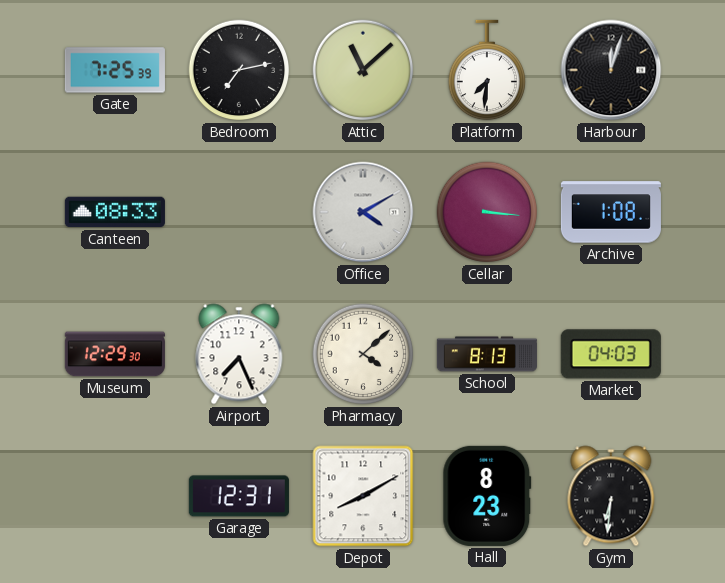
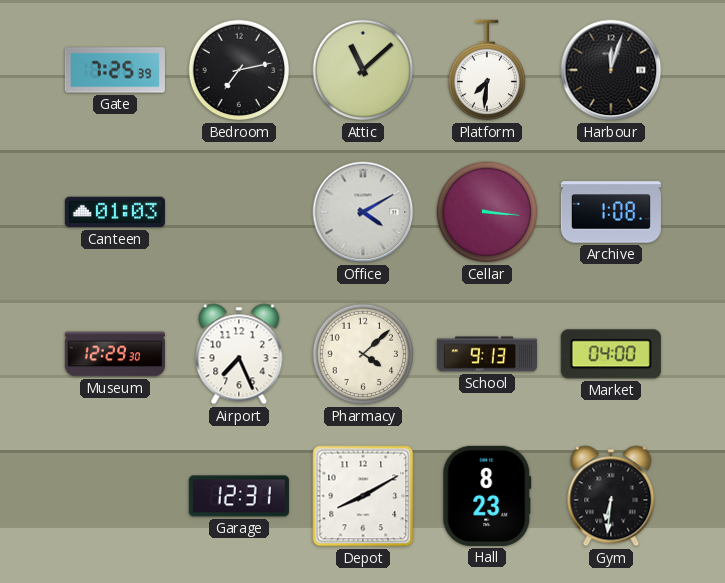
Canteen: 08:33 -> 01:03 (115, 212)
School: 8:13 -> 9:13 (487, 354)
Market: 04:03 -> 04:00 (611, 354)
